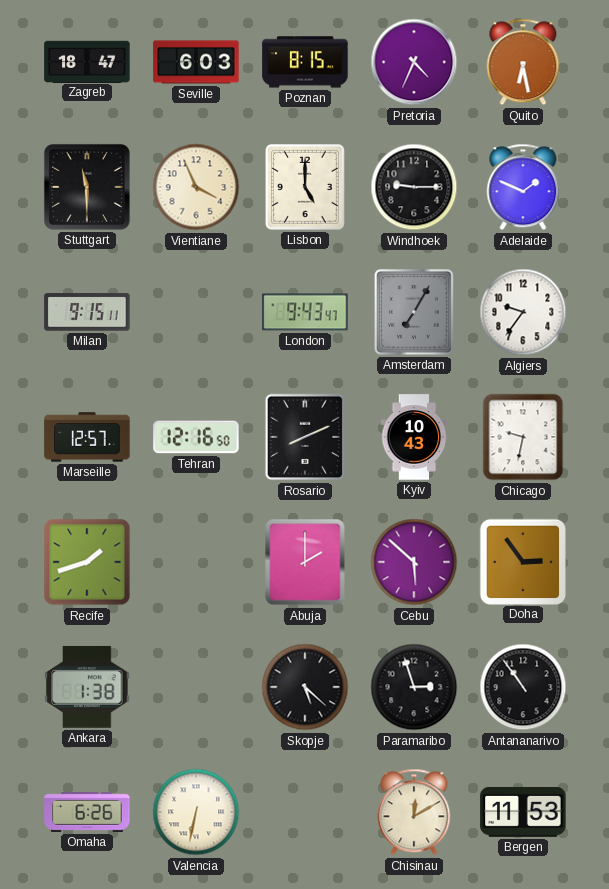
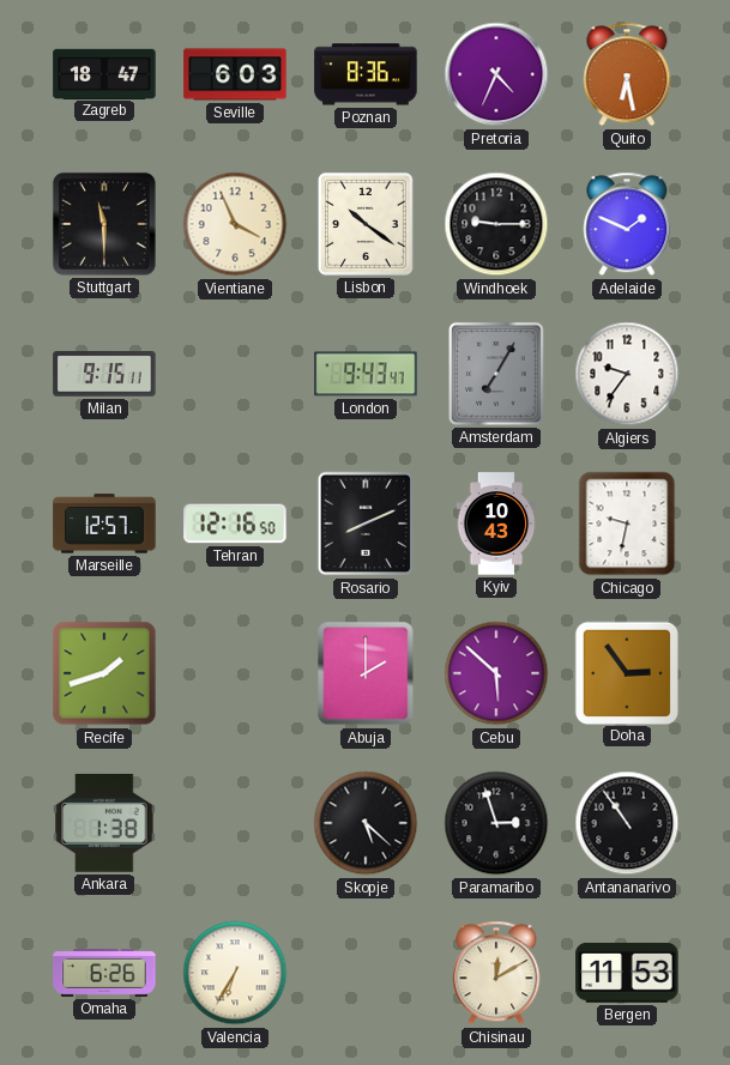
Poznan: 8:15 -> 8:36 (366, 74)
Lisbon: 5:00 -> 10:21 (366, 224)
Valencia: 6:32 -> 6:35 (235, 973)
